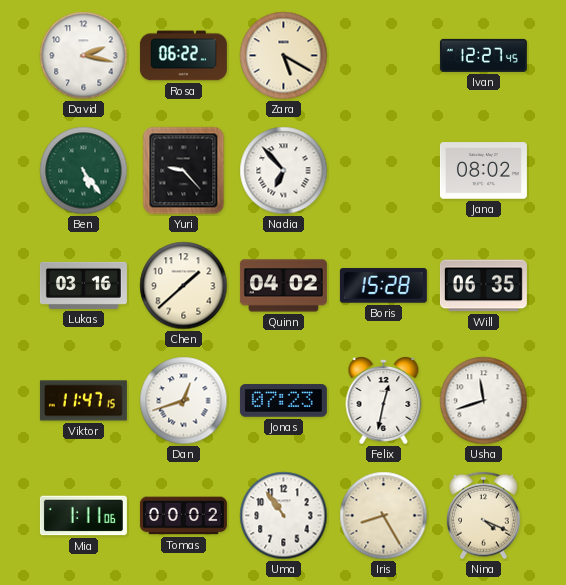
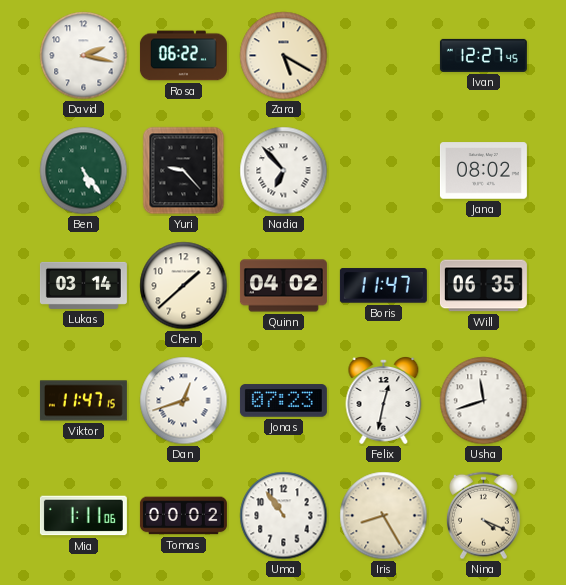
Lukas: 03:16 -> 03:14 (83, 285)
Boris: 15:28 -> 11:47 (383, 286)
